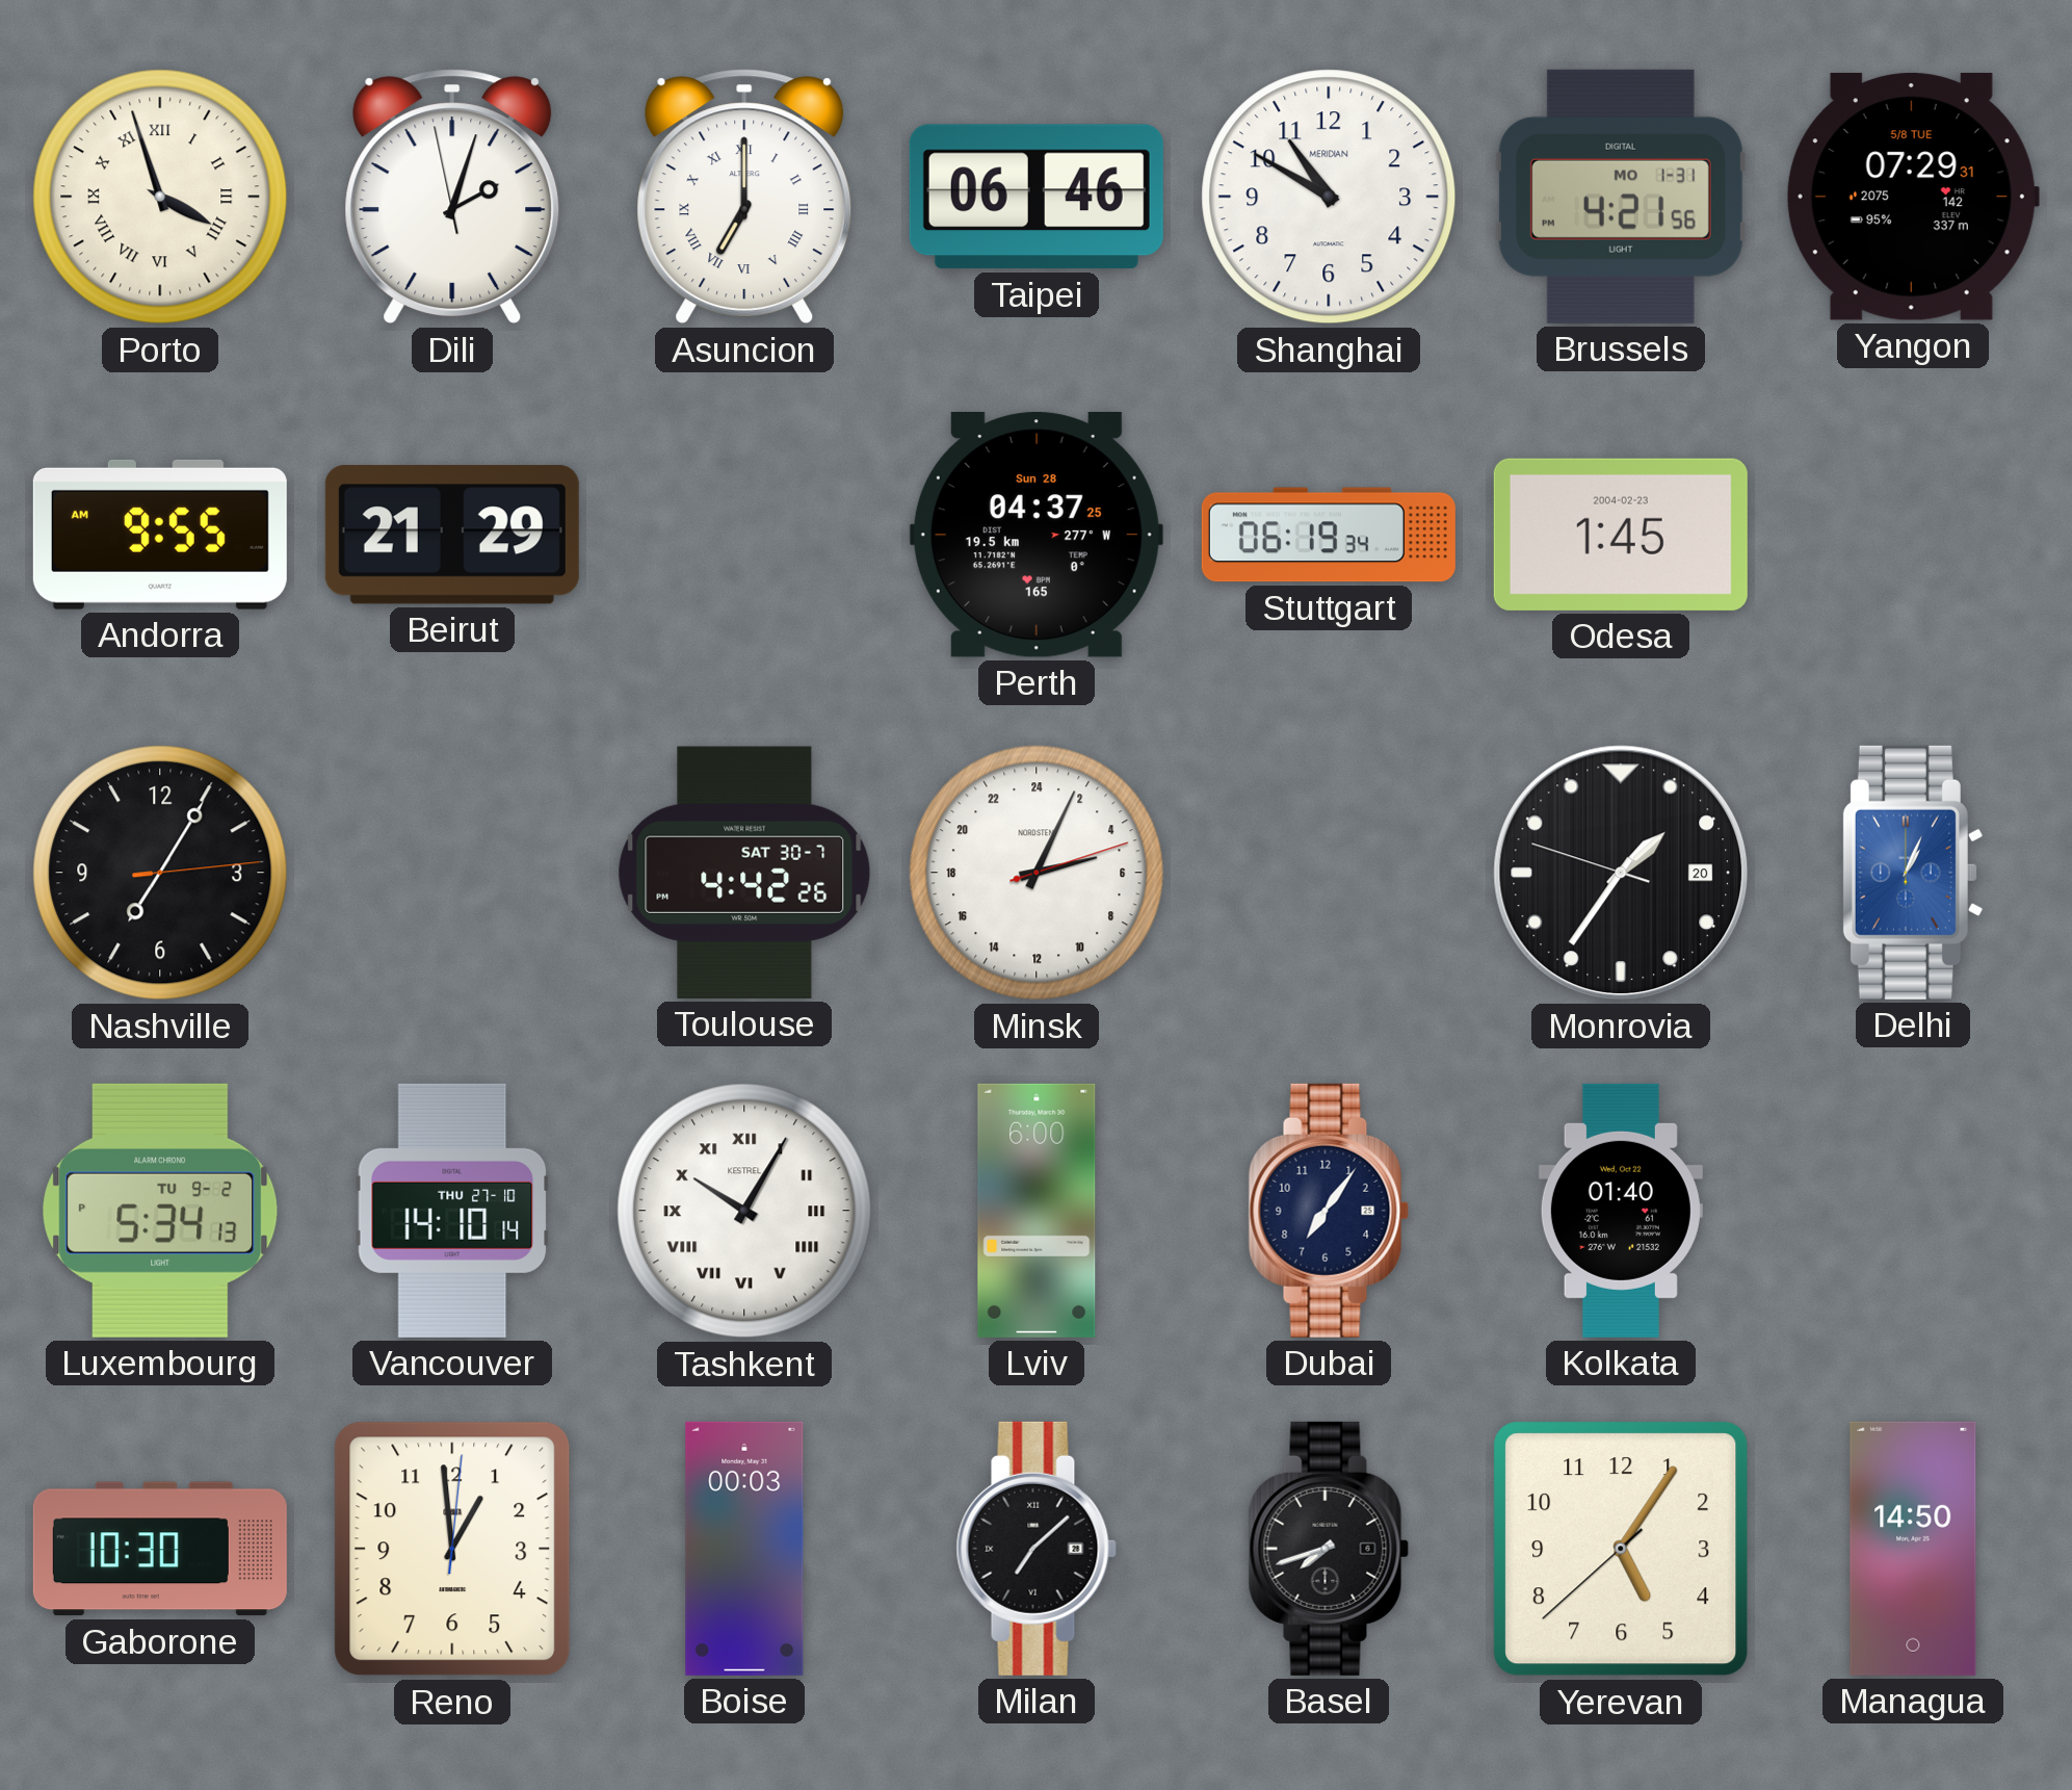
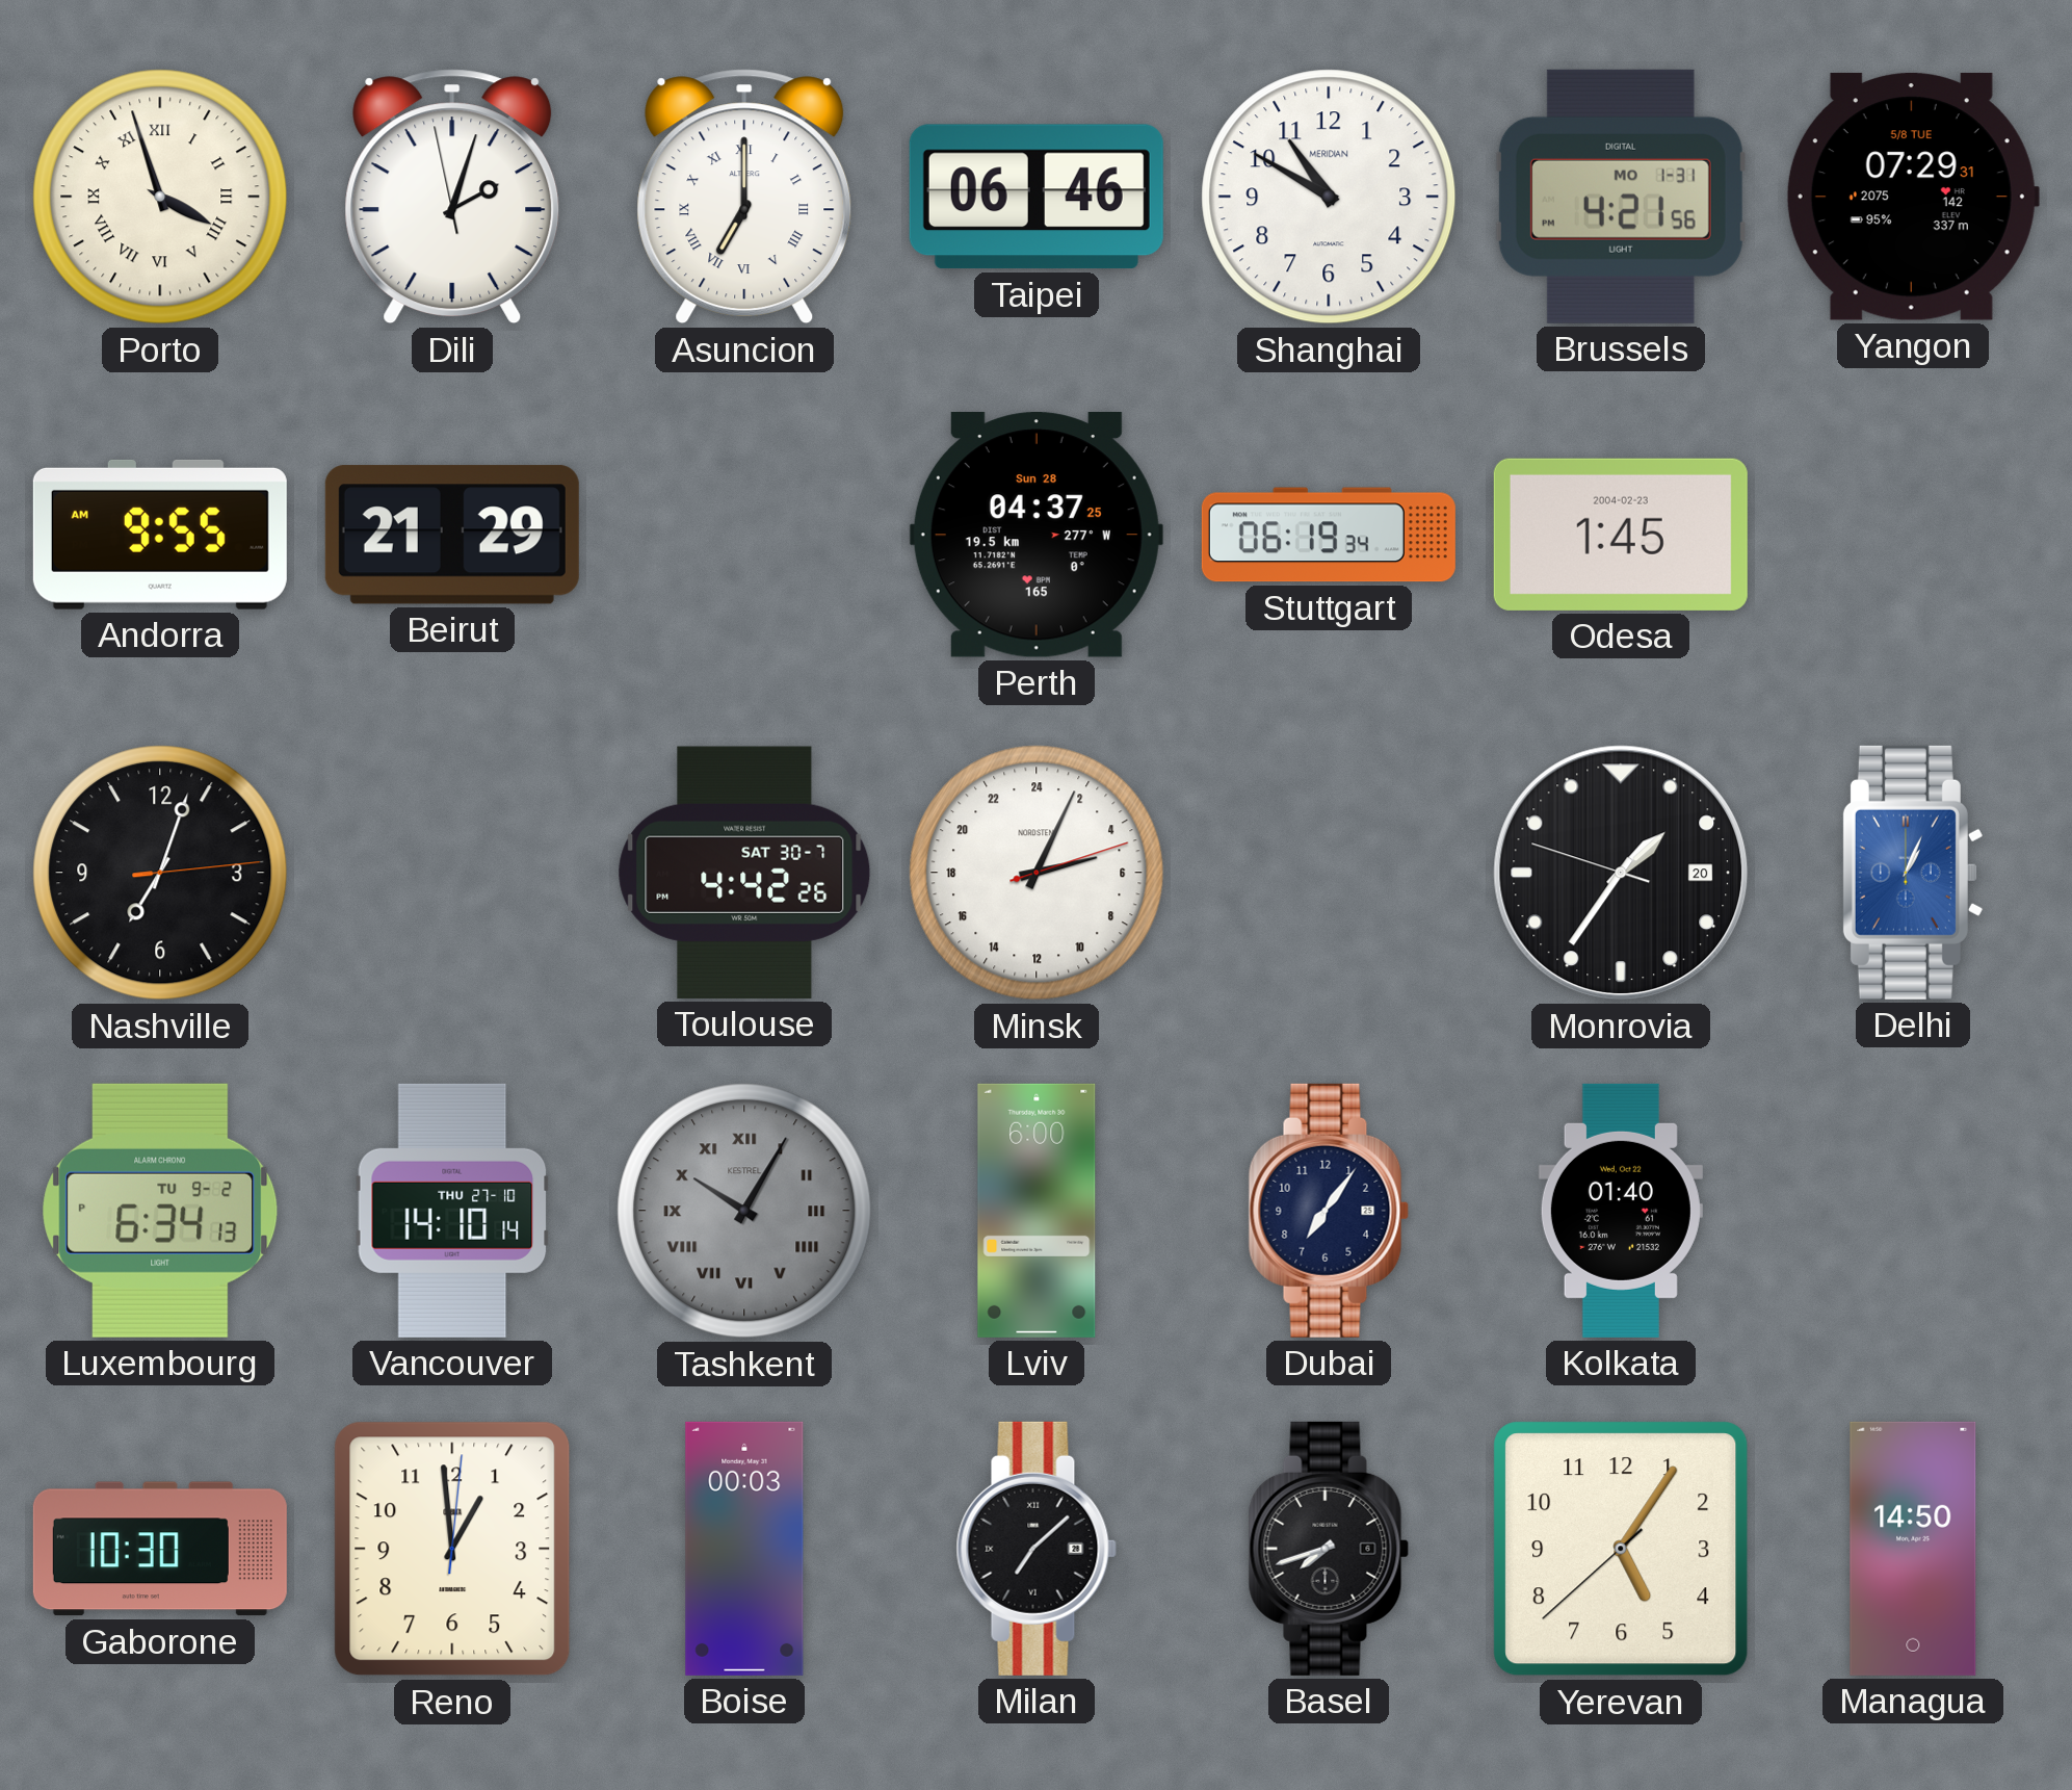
Nashville: 7:05 -> 7:03 (160, 873)
Luxembourg: 5:34 -> 6:34 (160, 1211)
Tashkent dial: white -> grey (744, 1211)
